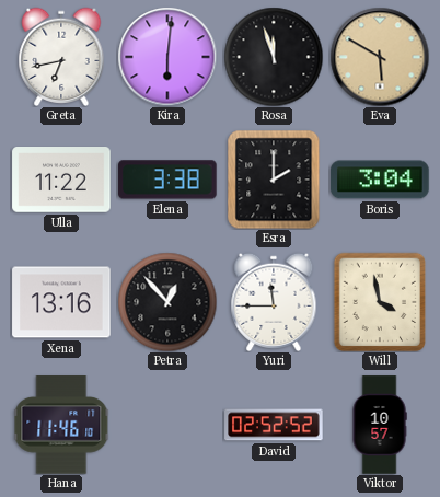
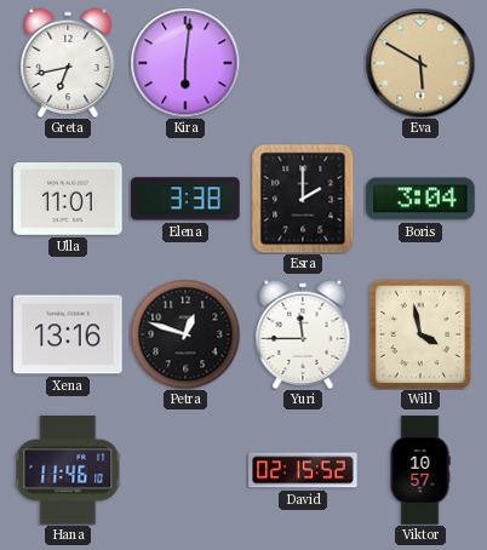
Rosa: 11:57 -> none (274, 57)
Ulla: 11:22 -> 11:01 (68, 199)
Petra: 12:53 -> 12:48 (185, 334)
David: 02:52 -> 02:15 (303, 470)
